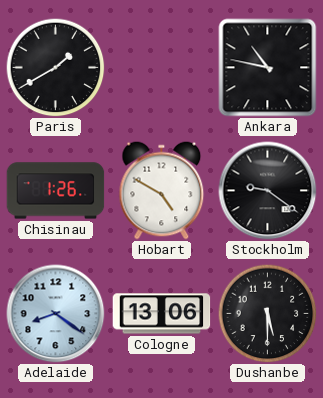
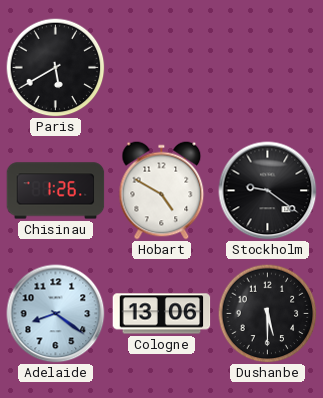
Paris: 1:40 -> 5:40 (56, 68)
Ankara: 10:47 -> none (268, 68)
